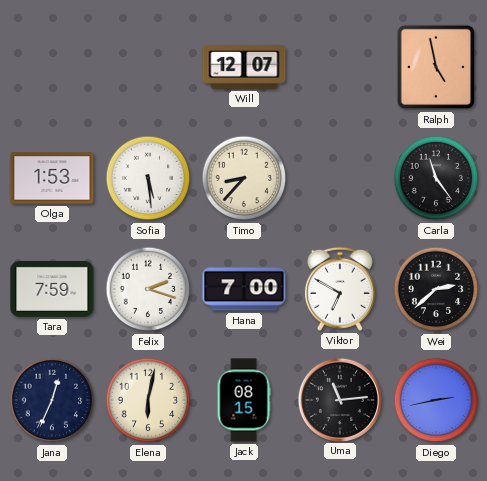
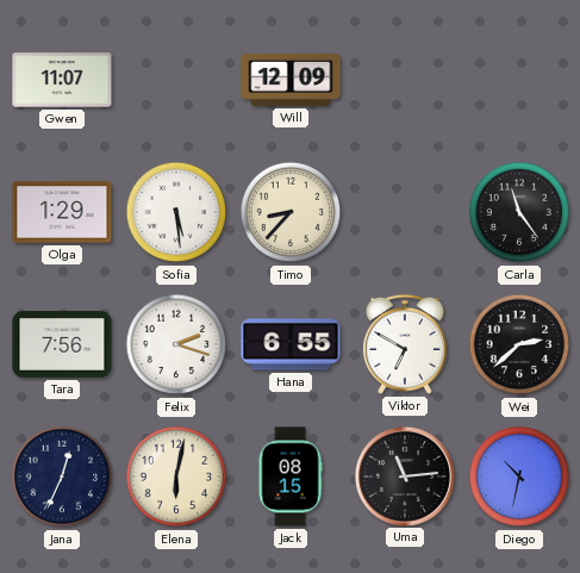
Gwen: none -> 11:07 (62, 80)
Will: 12:07 -> 12:09 (291, 80)
Ralph: 4:58 -> none (436, 67)
Olga: 1:53 -> 1:29 (62, 212)
Tara: 7:59 -> 7:56 (62, 345)
Hana: 7:00 -> 6:55 (291, 344)
Diego: 2:43 -> 10:32 (519, 477)
